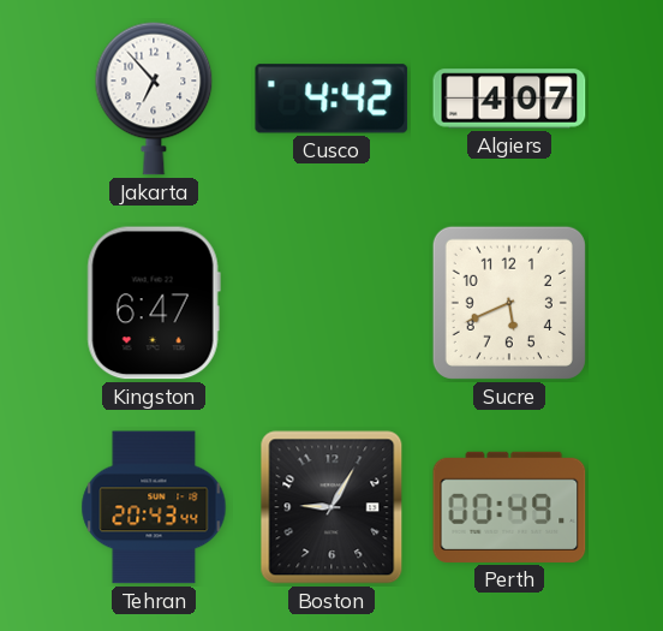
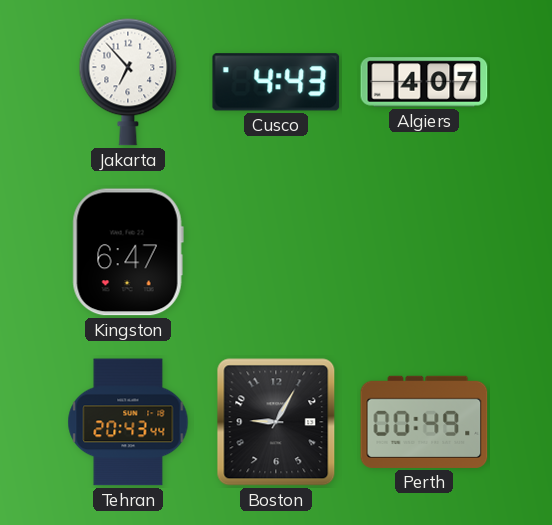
Cusco: 4:42 -> 4:43 (276, 82)
Sucre: 5:41 -> none (509, 303)
